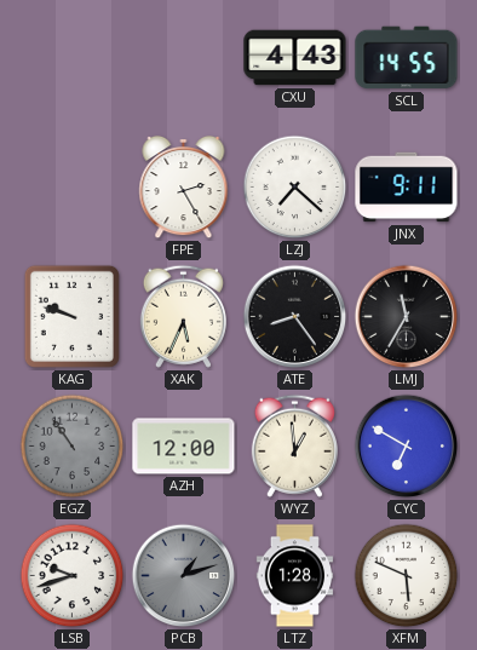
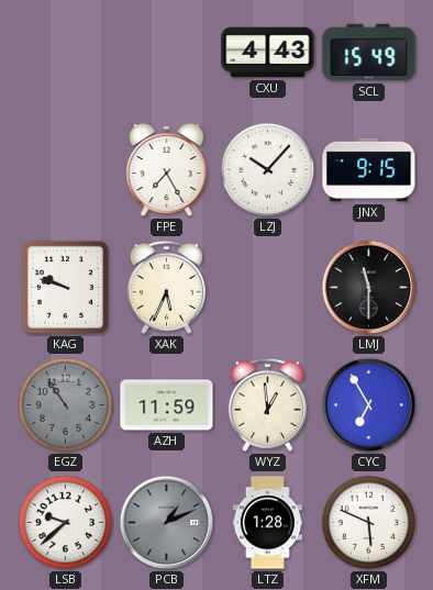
SCL: 14:55 -> 15:49 (369, 53)
FPE: 2:25 -> 7:25 (167, 170)
LZJ: 7:22 -> 10:07 (268, 170)
JNX: 9:11 -> 9:15 (369, 170)
ATE: 8:24 -> none (295, 317)
LMJ: 11:35 -> 11:30 (369, 288)
AZH: 12:00 -> 11:59 (167, 405)
CYC: 6:50 -> 6:55 (369, 405)
LSB: 9:42 -> 9:38 (66, 523)
PCB: 1:12 -> 1:11 (167, 523)
